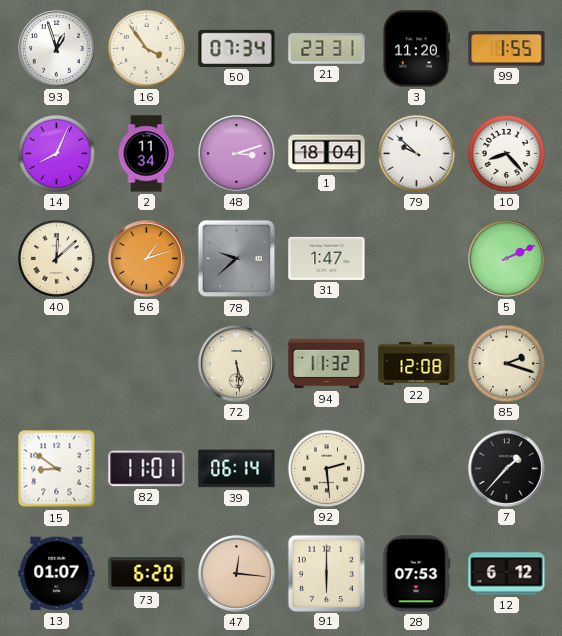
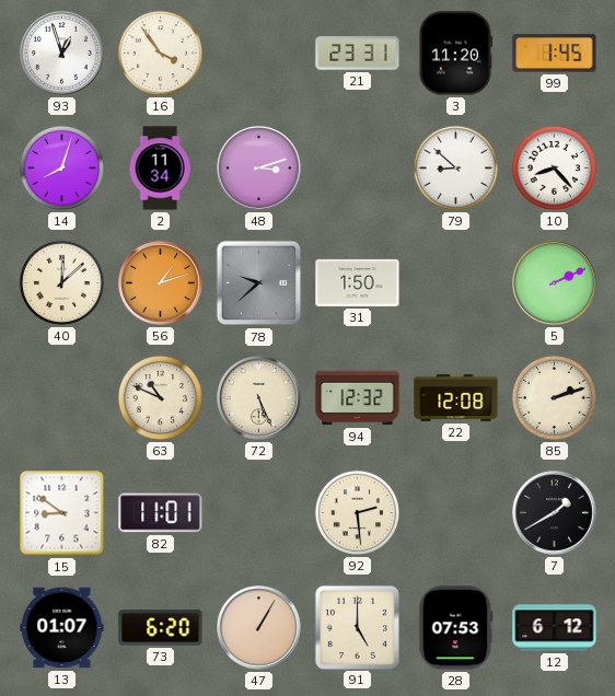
50: 07:34 -> none (237, 48)
99: 1:55 -> 1:45 (555, 54)
14: 8:04 -> 8:03 (61, 167)
1: 18:04 -> none (327, 154)
79: 9:52 -> 8:52 (455, 167)
31: 1:47 -> 1:50 (358, 282)
63: none -> 10:49 (160, 397)
72: 5:29 -> 5:26 (259, 398)
94: 11:32 -> 12:32 (358, 398)
85: 2:18 -> 2:12 (554, 397)
39: 06:14 -> none (237, 469)
7: 1:37 -> 1:40 (555, 513)
47: 12:16 -> 1:05 (259, 628)
91: 6:00 -> 5:00 (357, 627)
